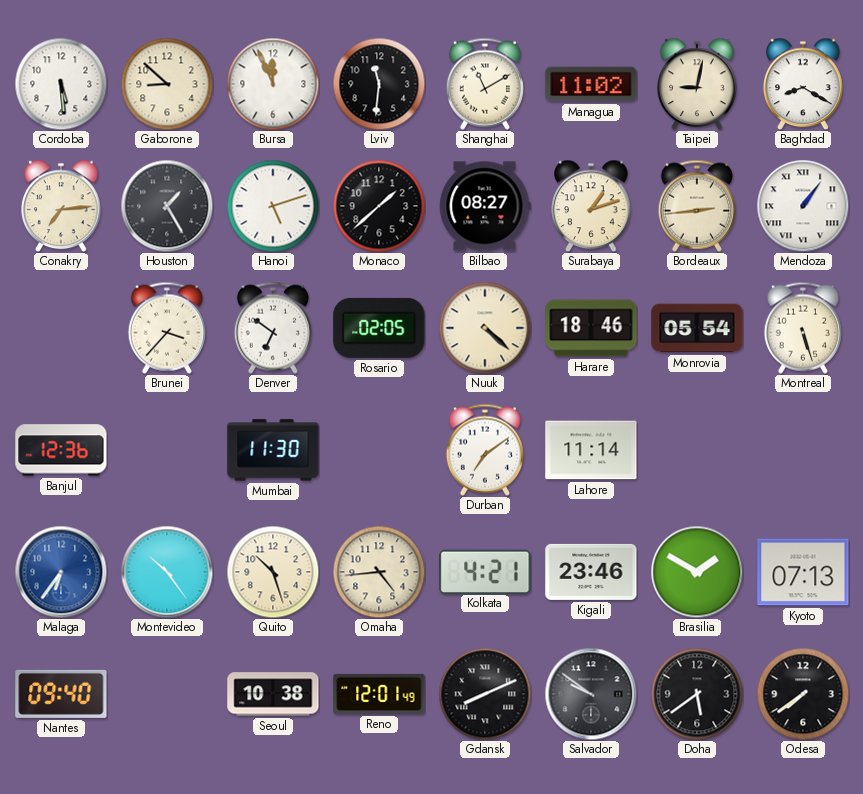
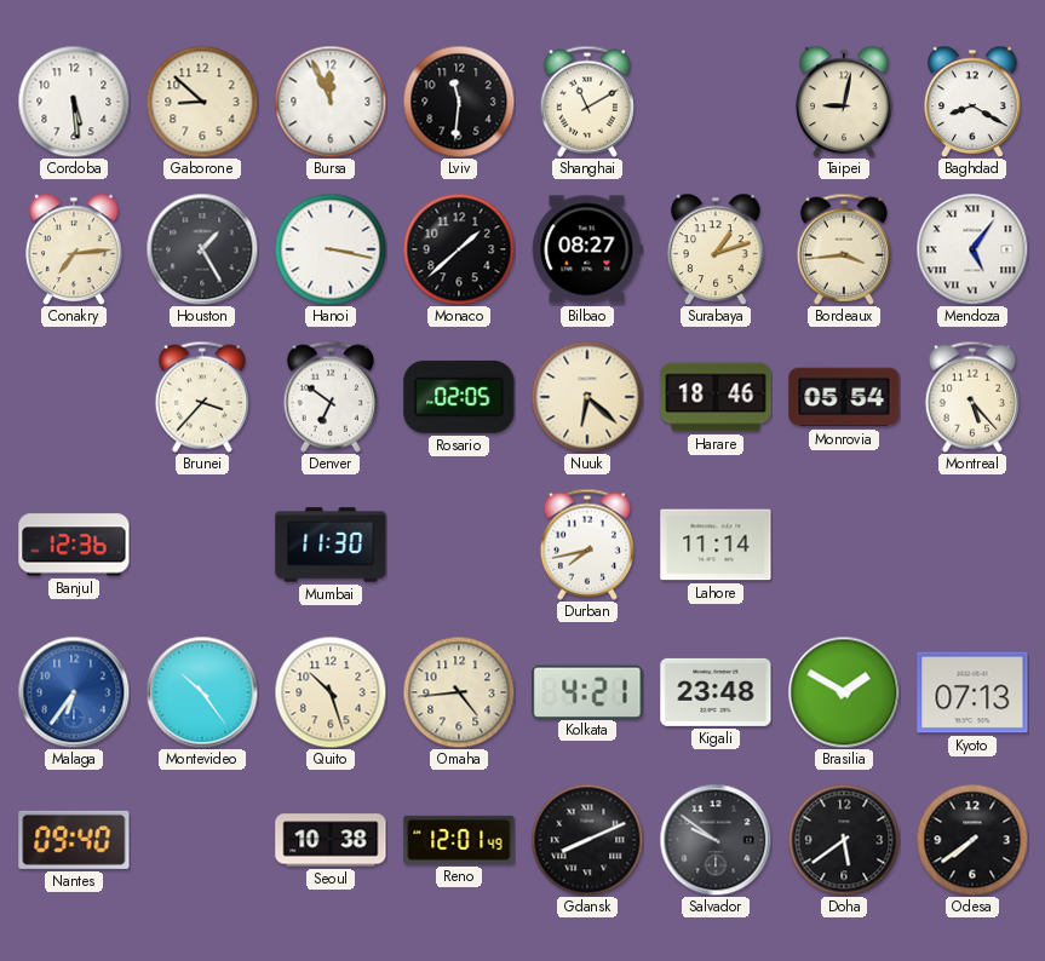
Managua: 11:02 -> none (591, 84)
Hanoi: 5:12 -> 3:17 (331, 249)
Bordeaux: 2:44 -> 3:44 (844, 249)
Mendoza: 1:06 -> 5:06 (972, 249)
Nuuk: 4:22 -> 6:22 (587, 397)
Montreal: 5:27 -> 5:23 (972, 397)
Durban: 7:09 -> 7:43 (587, 545)
Kigali: 23:46 -> 23:48 (716, 692)
